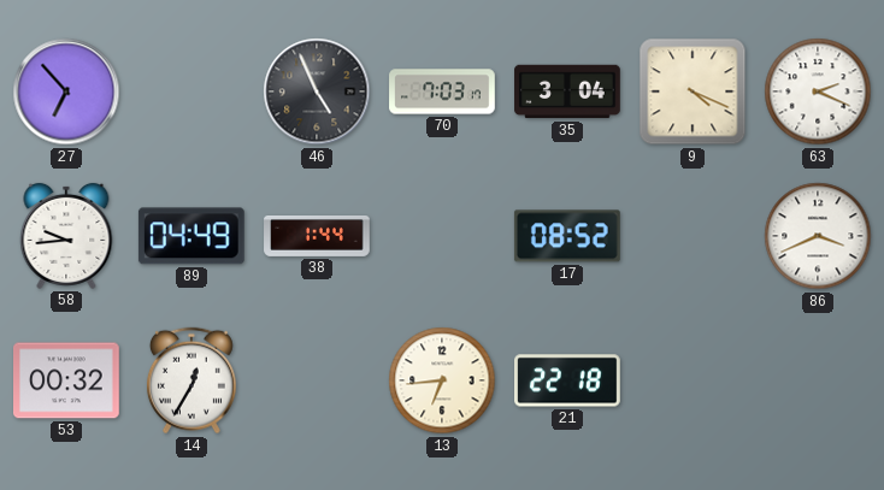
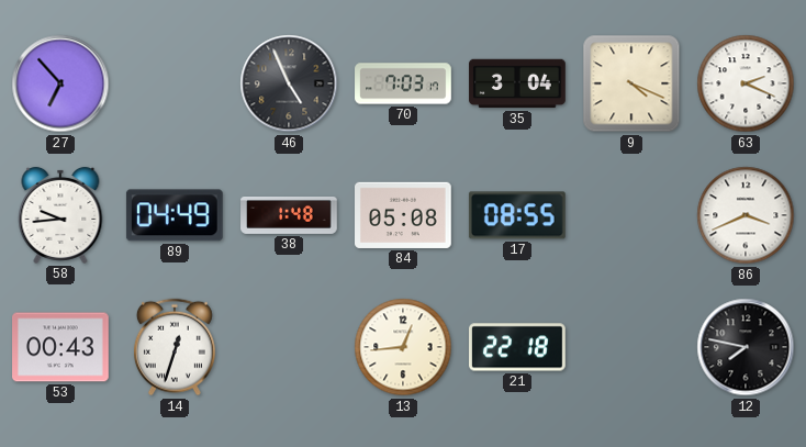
38: 1:44 -> 1:48 (289, 216)
84: none -> 05:08 (404, 215)
17: 08:52 -> 08:55 (517, 215)
53: 00:32 -> 00:43 (61, 347)
14: 12:35 -> 12:33 (175, 347)
13: 6:44 -> 12:44 (403, 347)
12: none -> 7:47 (746, 347)
